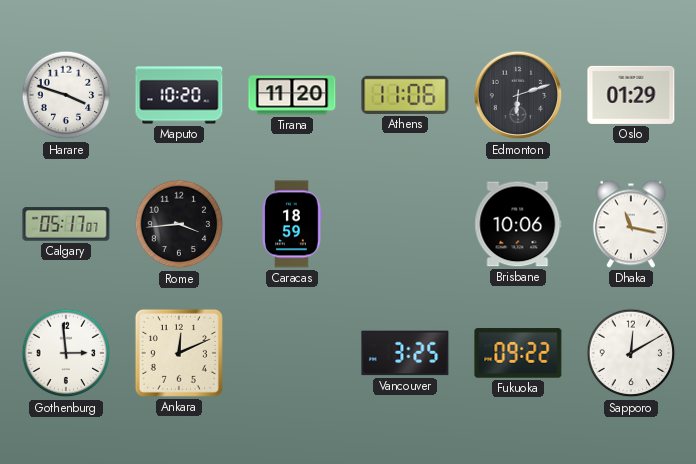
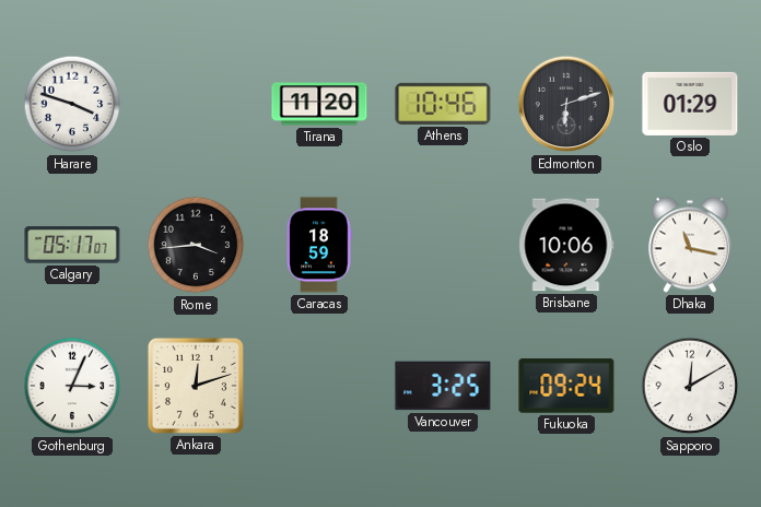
Maputo: 10:20 -> none (179, 95)
Athens: 11:06 -> 10:46 (443, 104)
Gothenburg: 2:59 -> 3:04 (72, 386)
Ankara: 12:11 -> 12:12 (196, 386)
Fukuoka: 09:22 -> 09:24 (566, 386)
